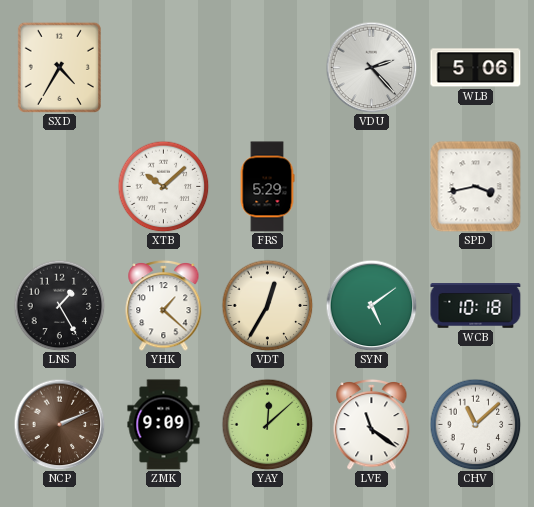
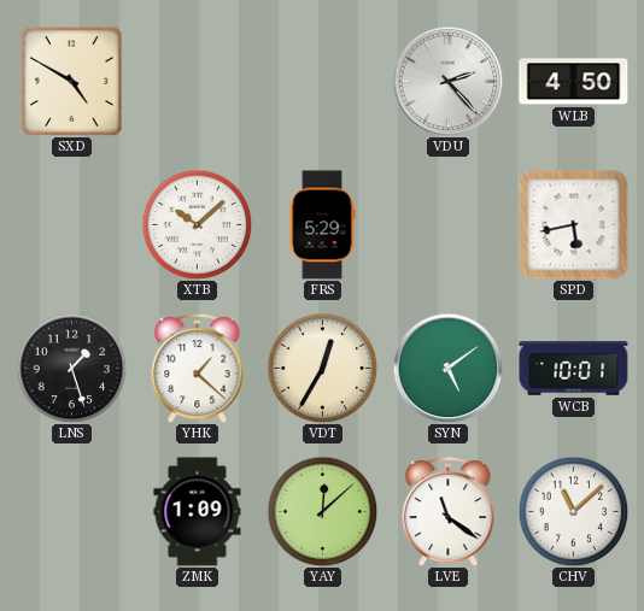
SXD: 4:35 -> 4:50 (71, 81)
WLB: 5:06 -> 4:50 (574, 82)
SPD: 3:43 -> 5:43 (574, 225)
LNS: 1:25 -> 1:27 (71, 368)
WCB: 10:18 -> 10:01 (574, 369)
NCP: 2:11 -> none (59, 424)
ZMK: 9:09 -> 1:09 (198, 512)
